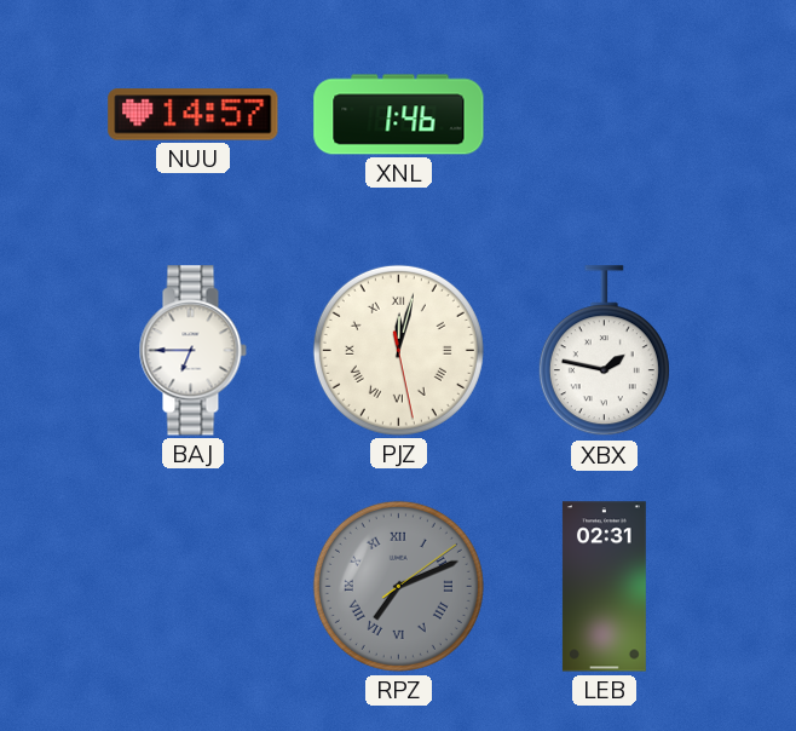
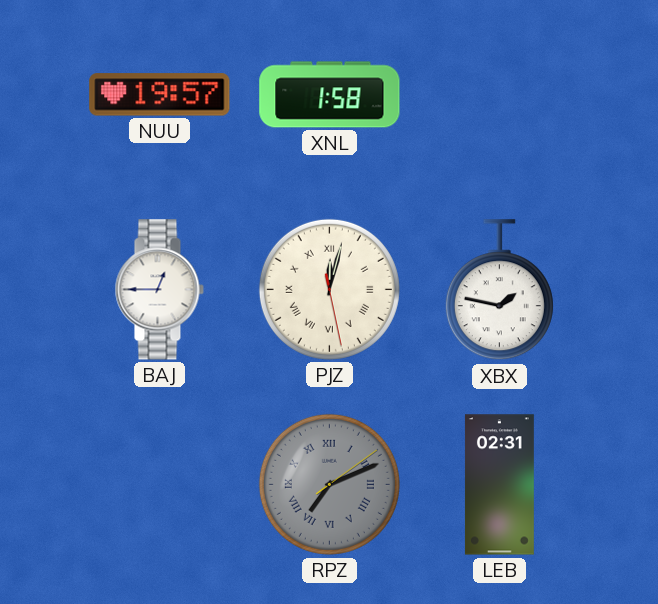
NUU: 14:57 -> 19:57 (160, 95)
XNL: 1:46 -> 1:58 (330, 95)
BAJ: 6:45 -> 12:45 (159, 290)
